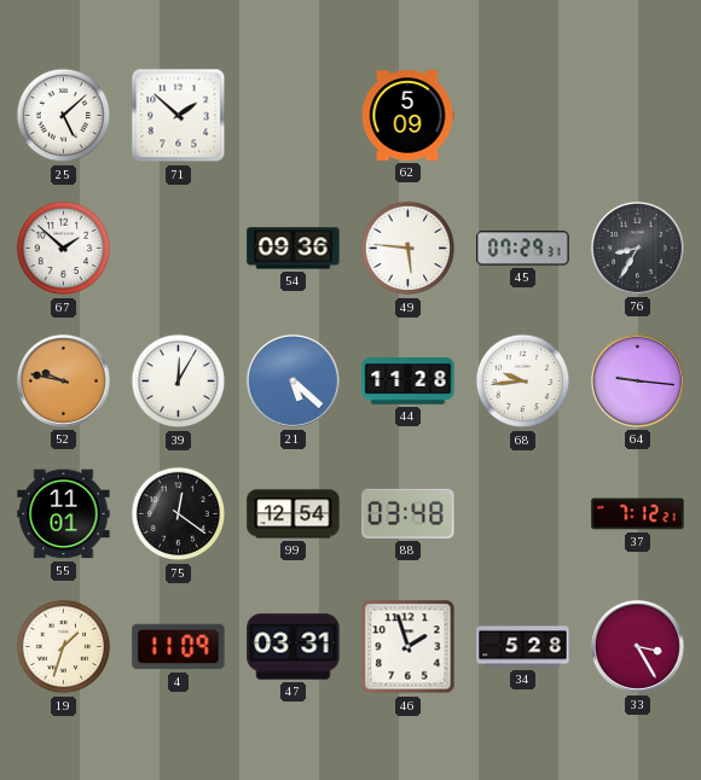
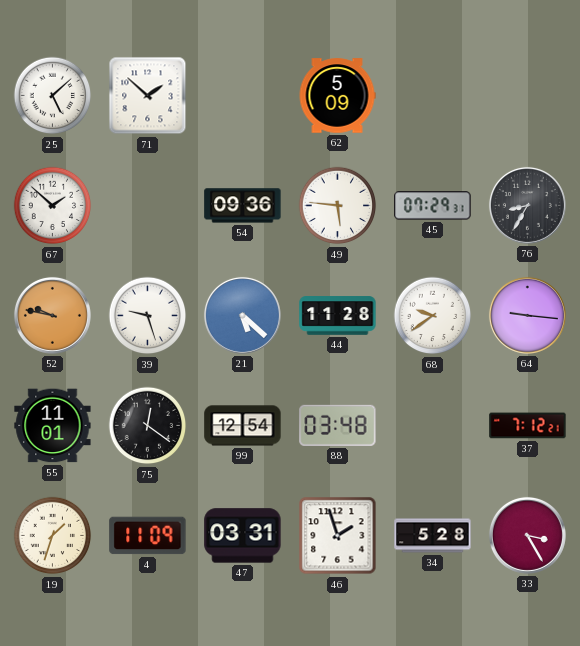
39: 12:05 -> 9:27 (148, 316)
68: 9:44 -> 9:39 (433, 316)
